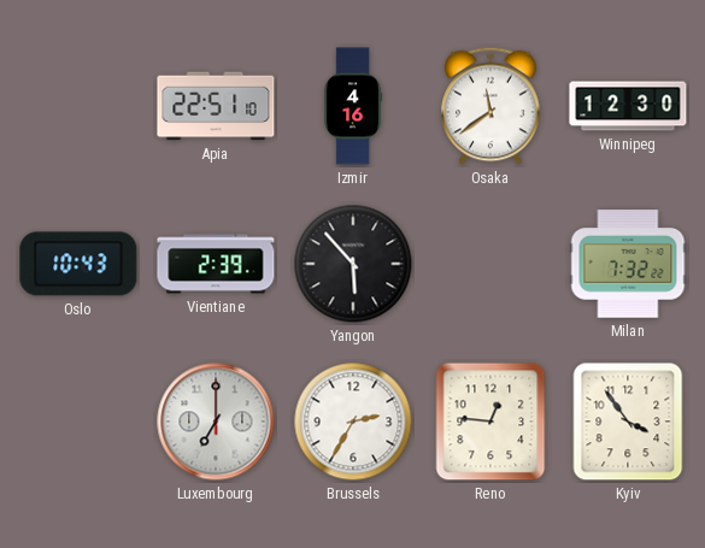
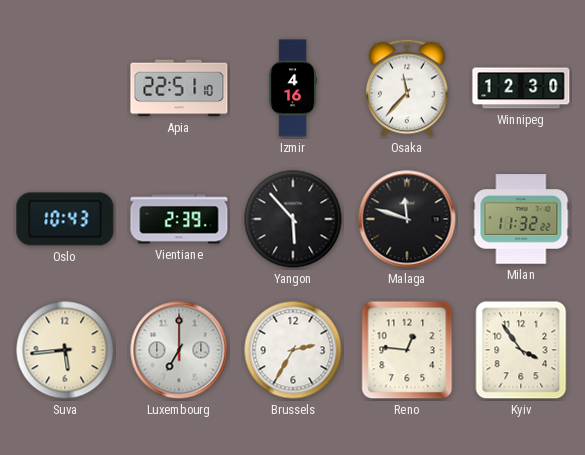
Osaka: 11:39 -> 11:37 (407, 88)
Malaga: none -> 11:48 (407, 219)
Milan: 7:32 -> 11:32 (521, 219)
Suva: none -> 5:44 (65, 350)
